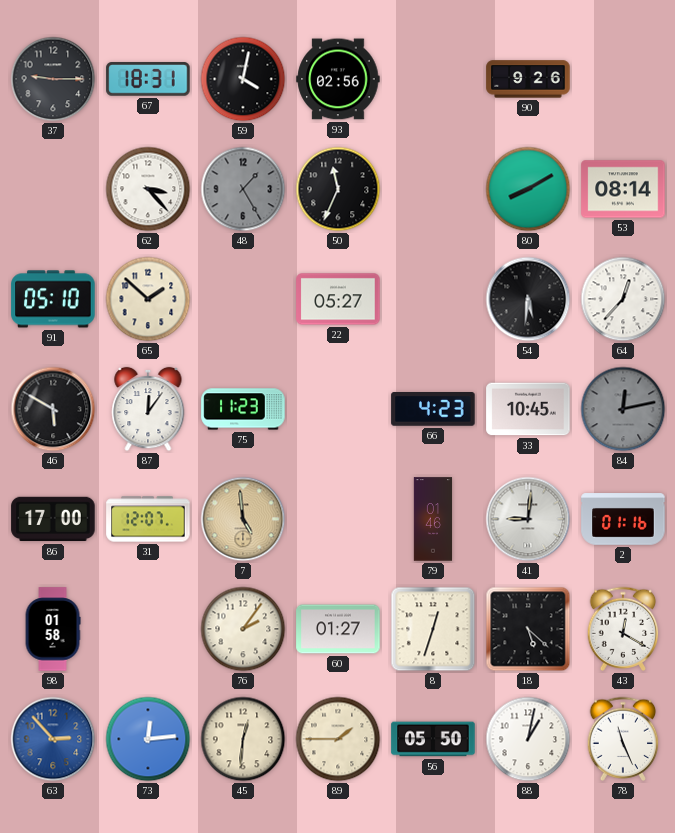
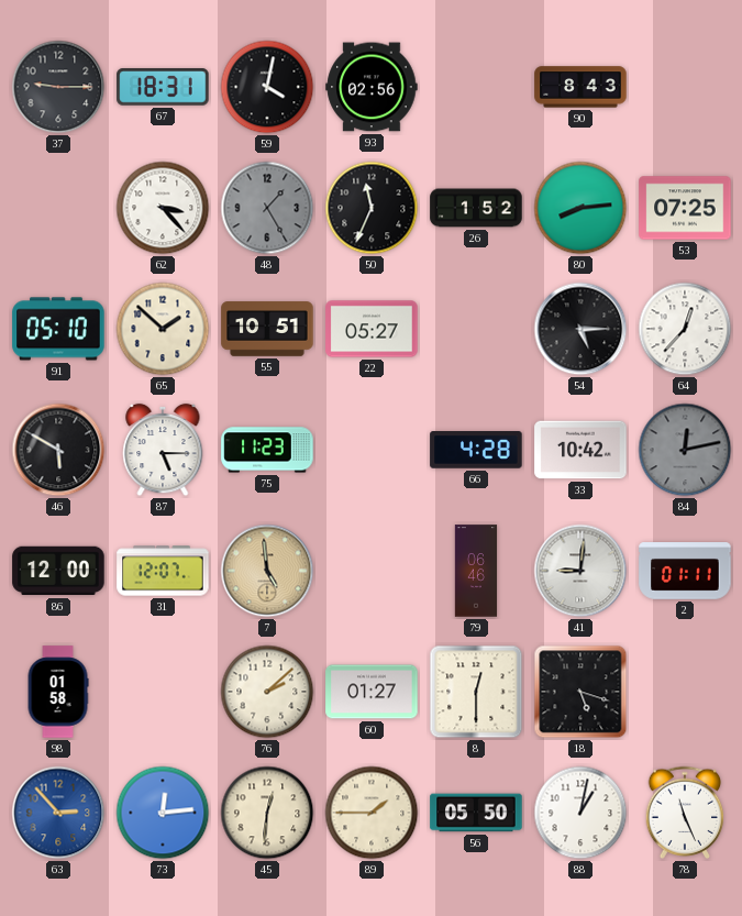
90: 9:26 -> 8:43 (580, 87)
26: none -> 1:52 (476, 208)
80: 8:10 -> 8:14 (580, 208)
53: 08:14 -> 07:25 (685, 208)
55: none -> 10:51 (267, 329)
54: 5:31 -> 5:15 (580, 329)
87: 12:06 -> 5:15 (163, 450)
66: 4:23 -> 4:28 (476, 450)
33: 10:45 -> 10:42 (580, 450)
86: 17:00 -> 12:00 (58, 571)
79: 01:46 -> 06:46 (476, 571)
2: 01:16 -> 01:11 (685, 571)
76: 2:06 -> 2:08 (267, 692)
8: 12:33 -> 12:30 (476, 692)
18: 5:22 -> 5:18 (580, 692)
43: 12:20 -> none (623, 629)
